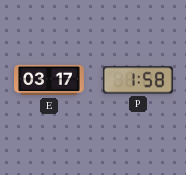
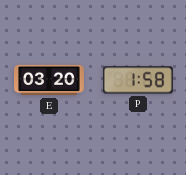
E: 03:17 -> 03:20 (50, 80)
